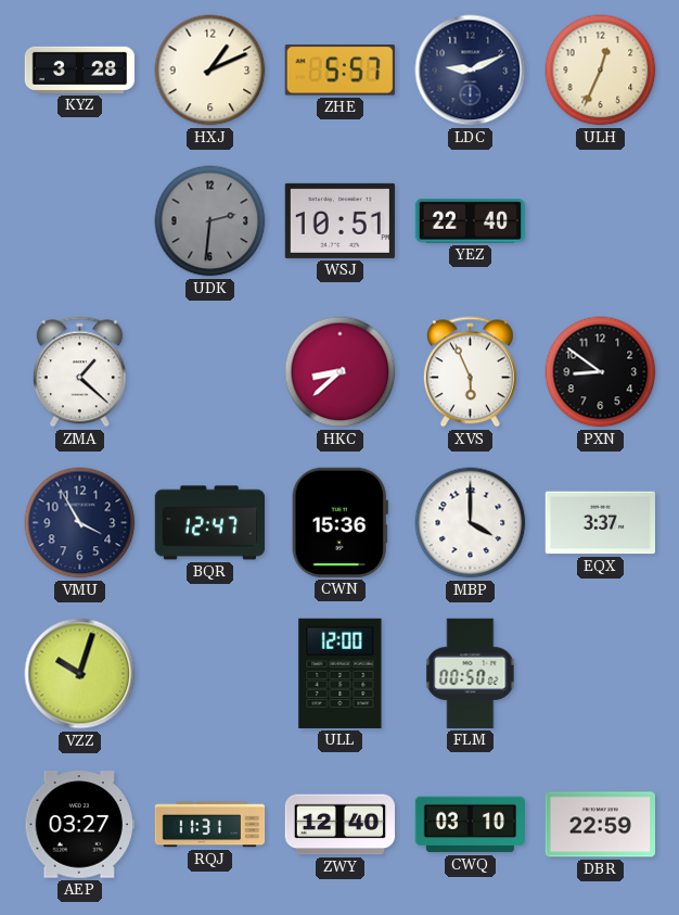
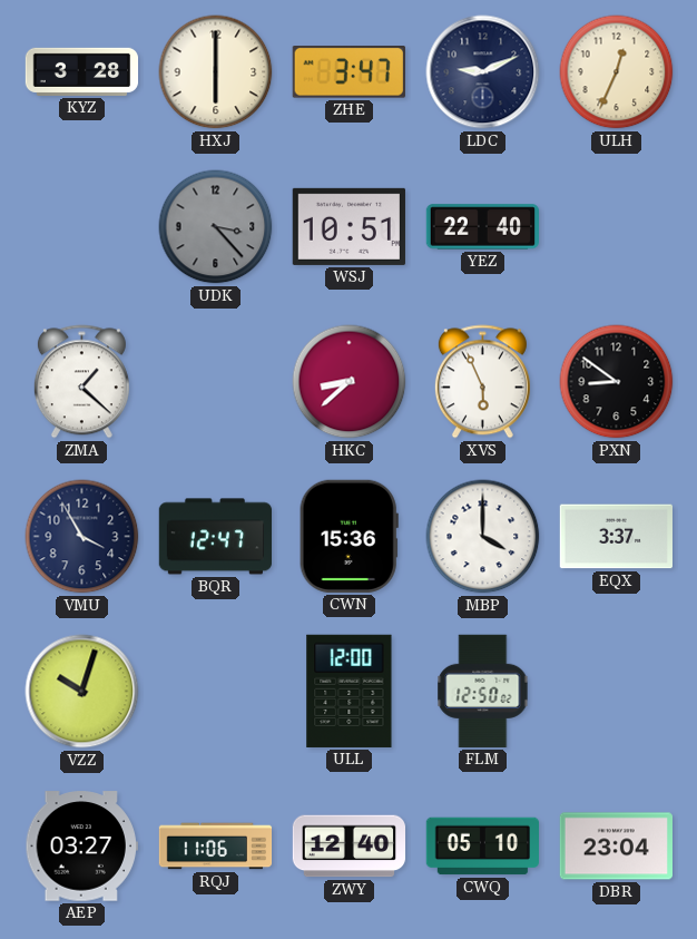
HXJ: 1:11 -> 6:00 (216, 72)
ZHE: 5:57 -> 3:47 (348, 72)
UDK: 2:31 -> 3:23 (216, 227)
FLM: 00:50 -> 12:50 (483, 691)
RQJ: 11:31 -> 11:06 (216, 847)
CWQ: 03:10 -> 05:10 (482, 847)
DBR: 22:59 -> 23:04 (616, 847)
